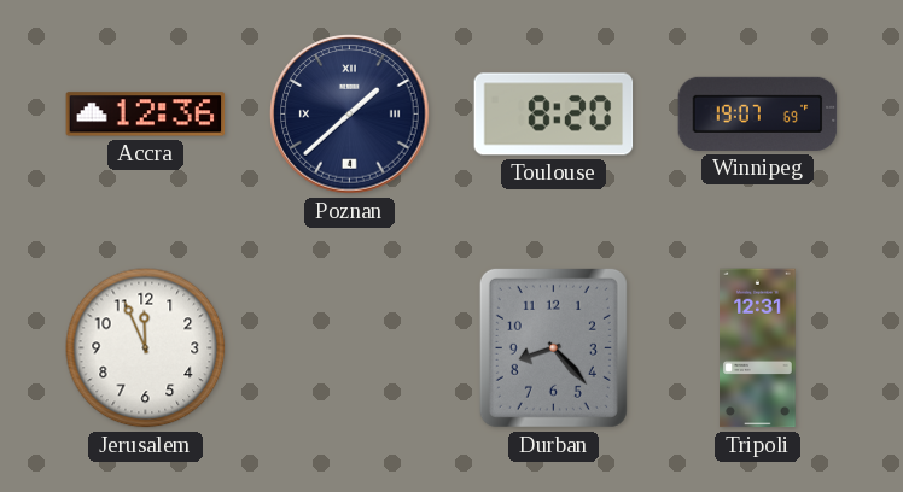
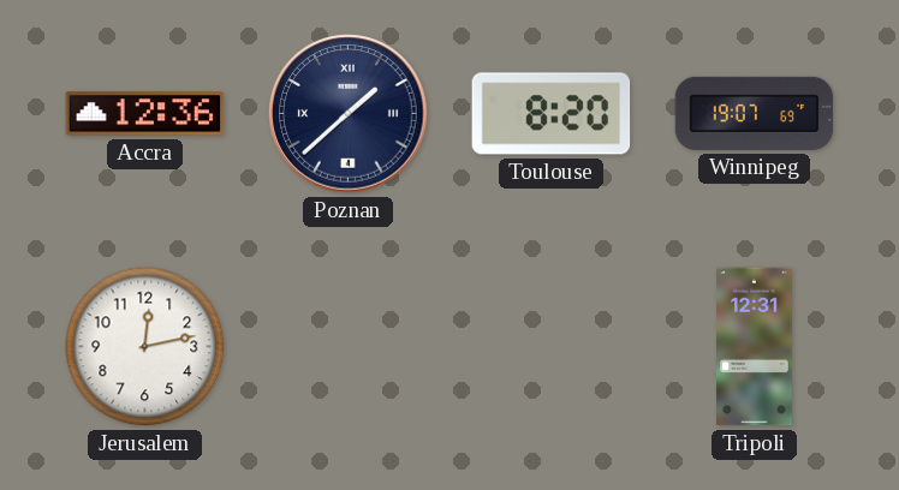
Jerusalem: 11:56 -> 12:13 (145, 347)
Durban: 8:23 -> none (553, 347)
